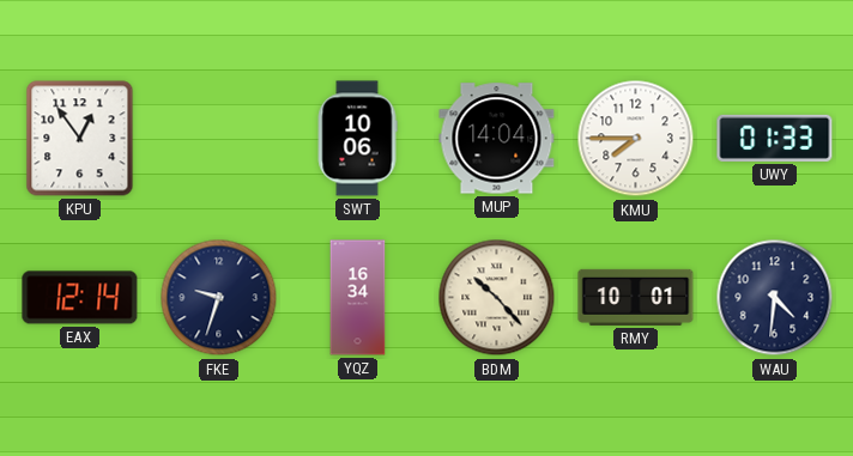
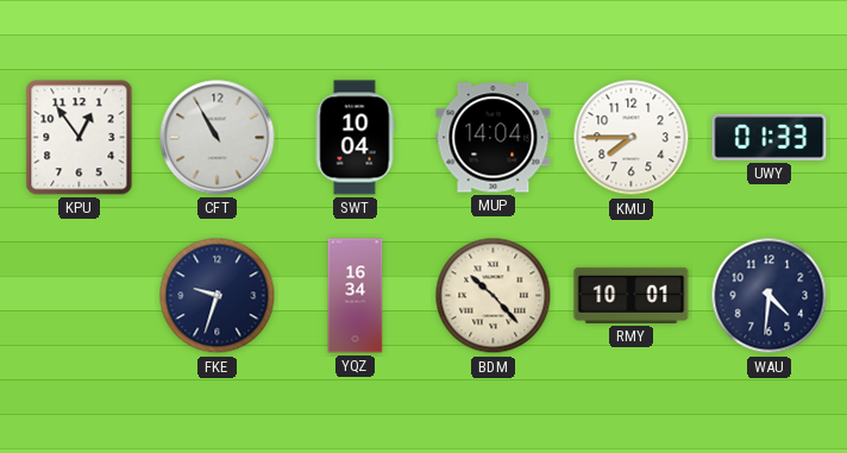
CFT: none -> 10:55 (218, 138)
SWT: 10:06 -> 10:04 (355, 138)
EAX: 12:14 -> none (80, 298)
